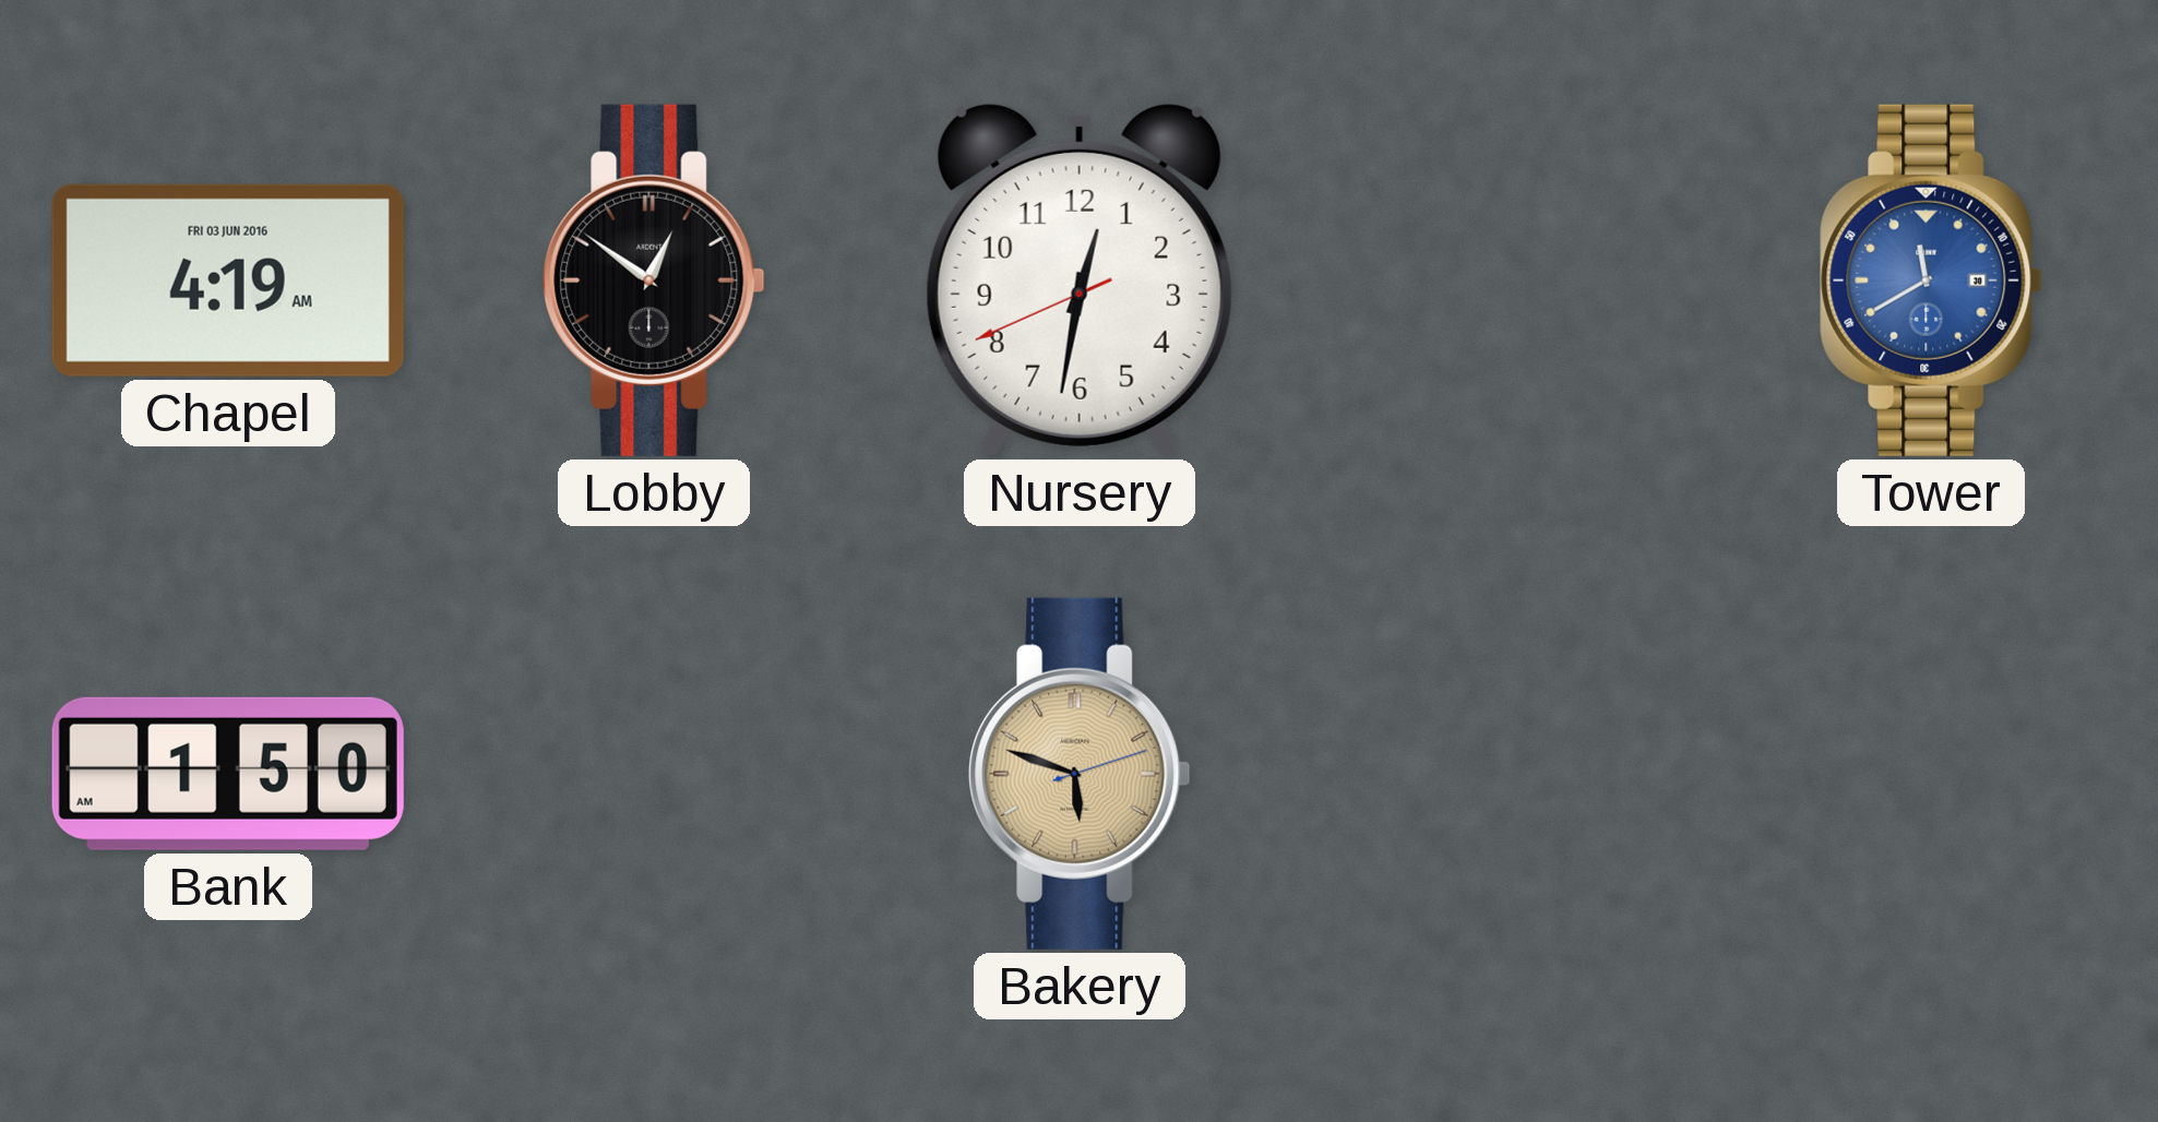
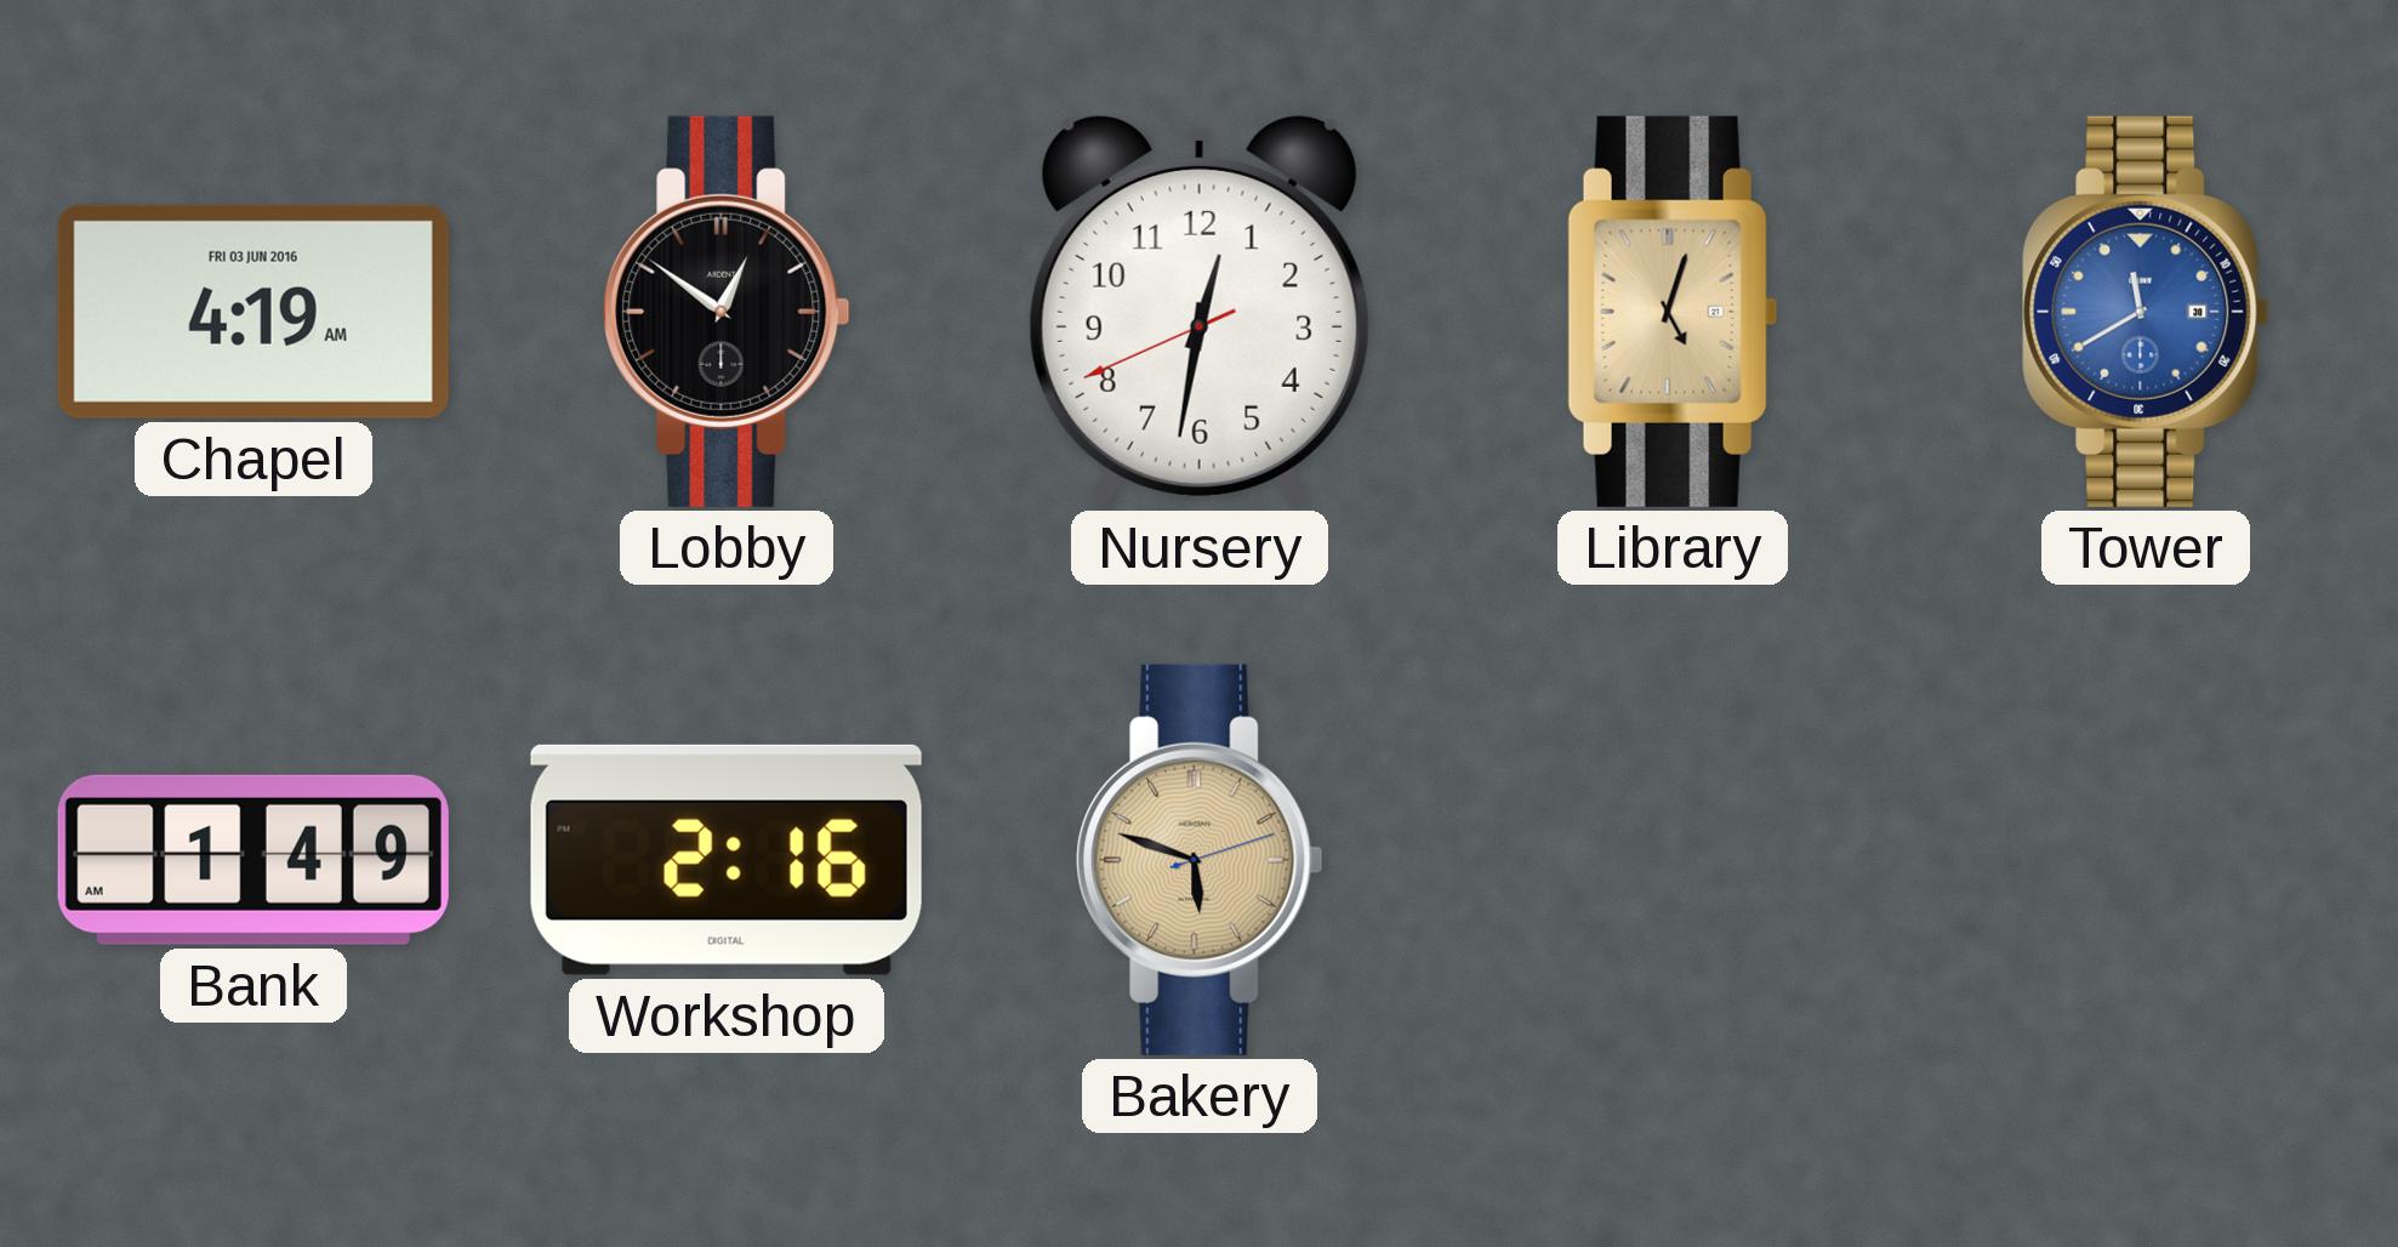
Library: none -> 5:03 (1673, 312)
Bank: 1:50 -> 1:49 (254, 860)
Workshop: none -> 2:16 (727, 860)
